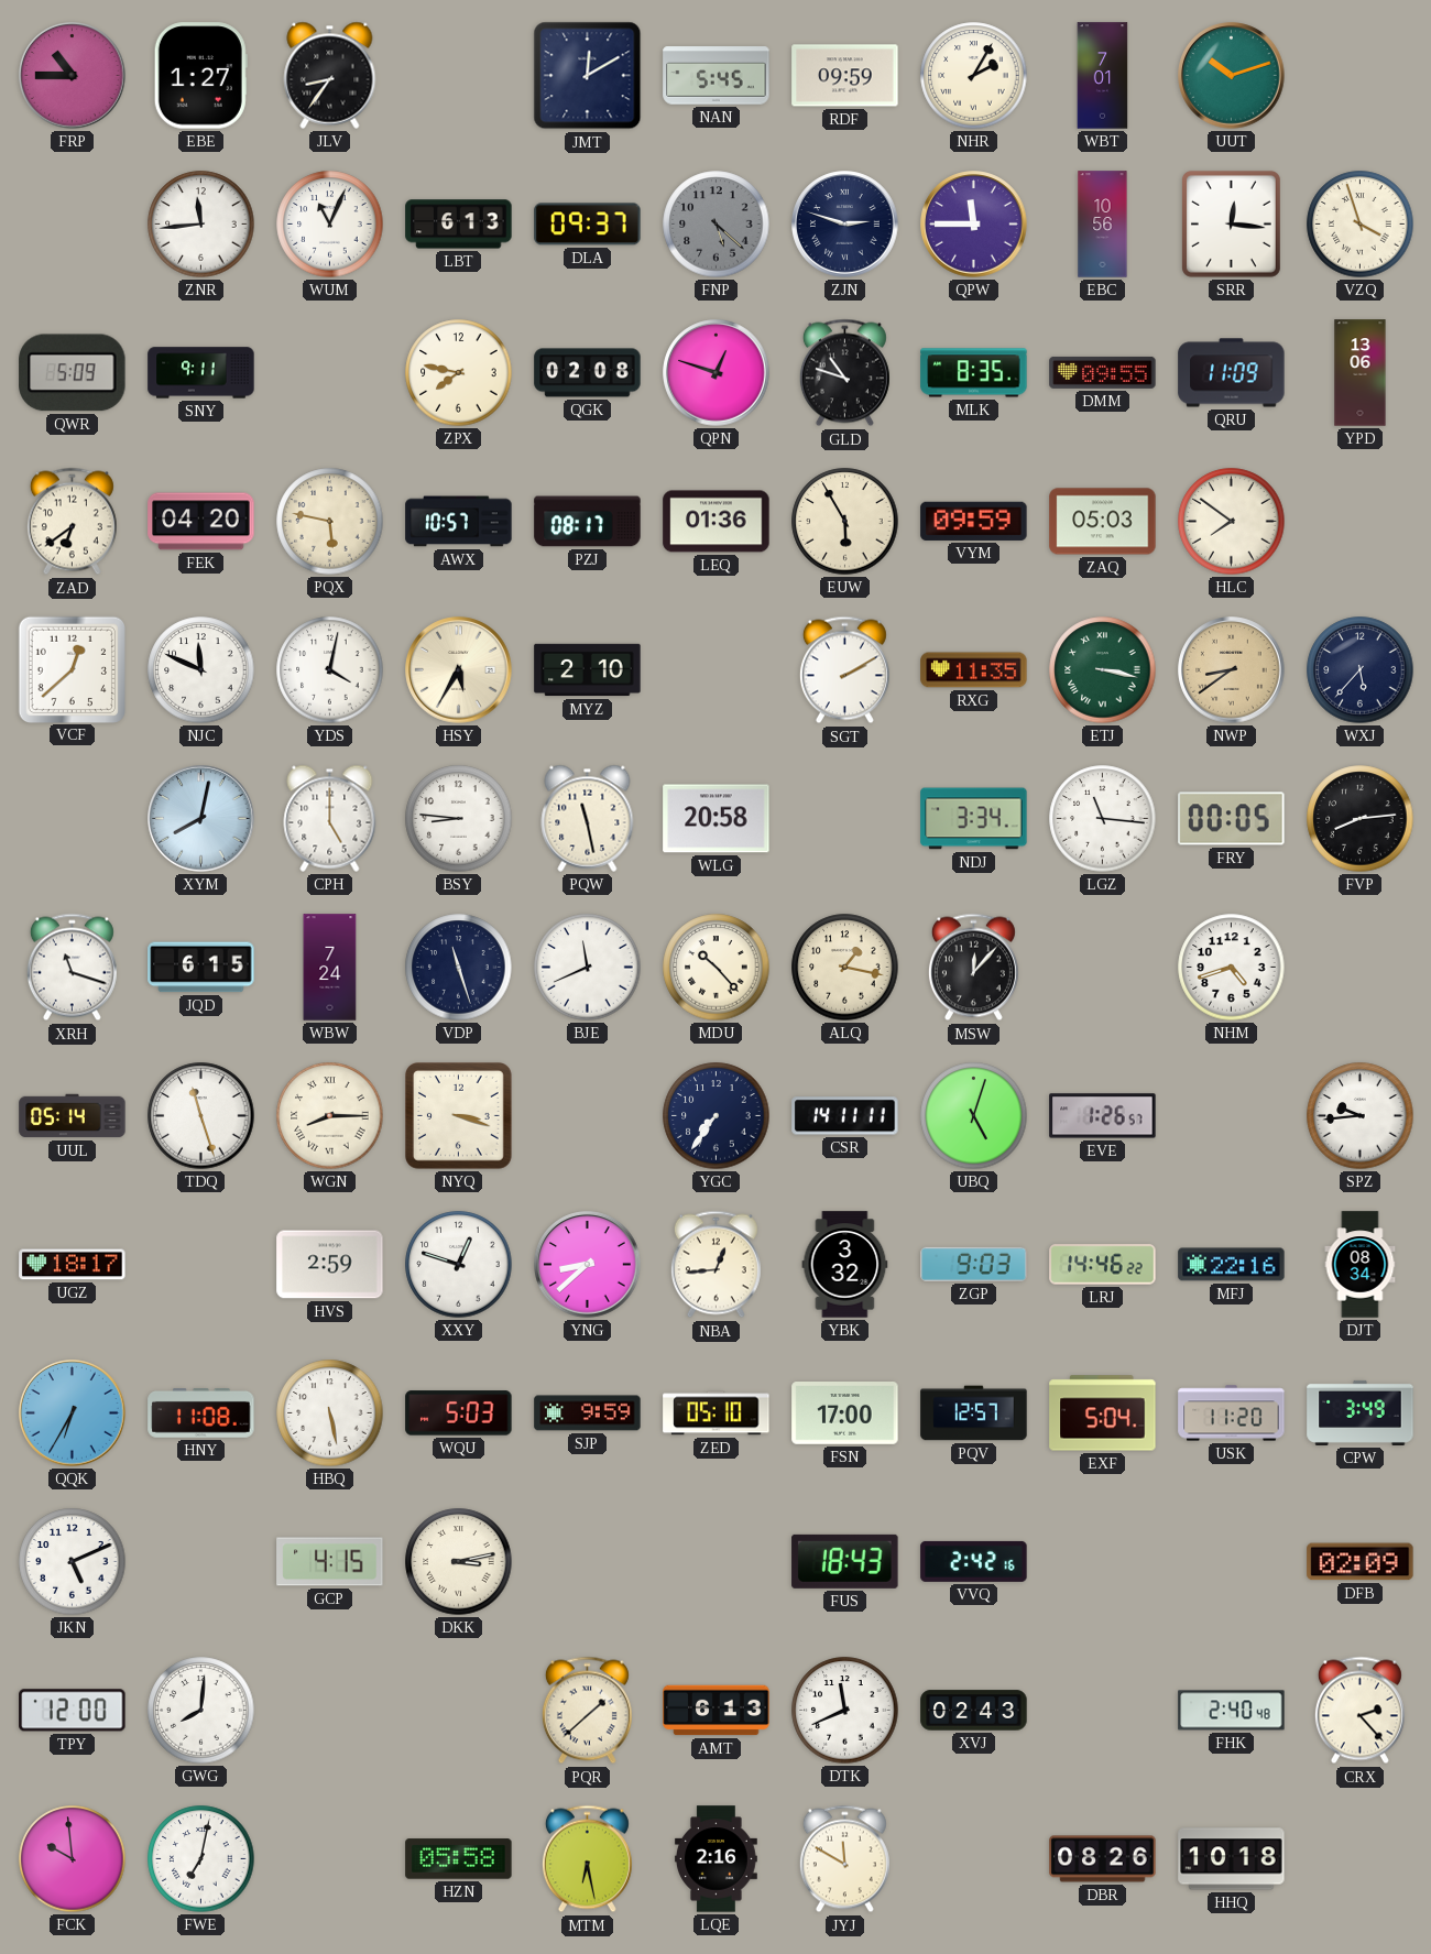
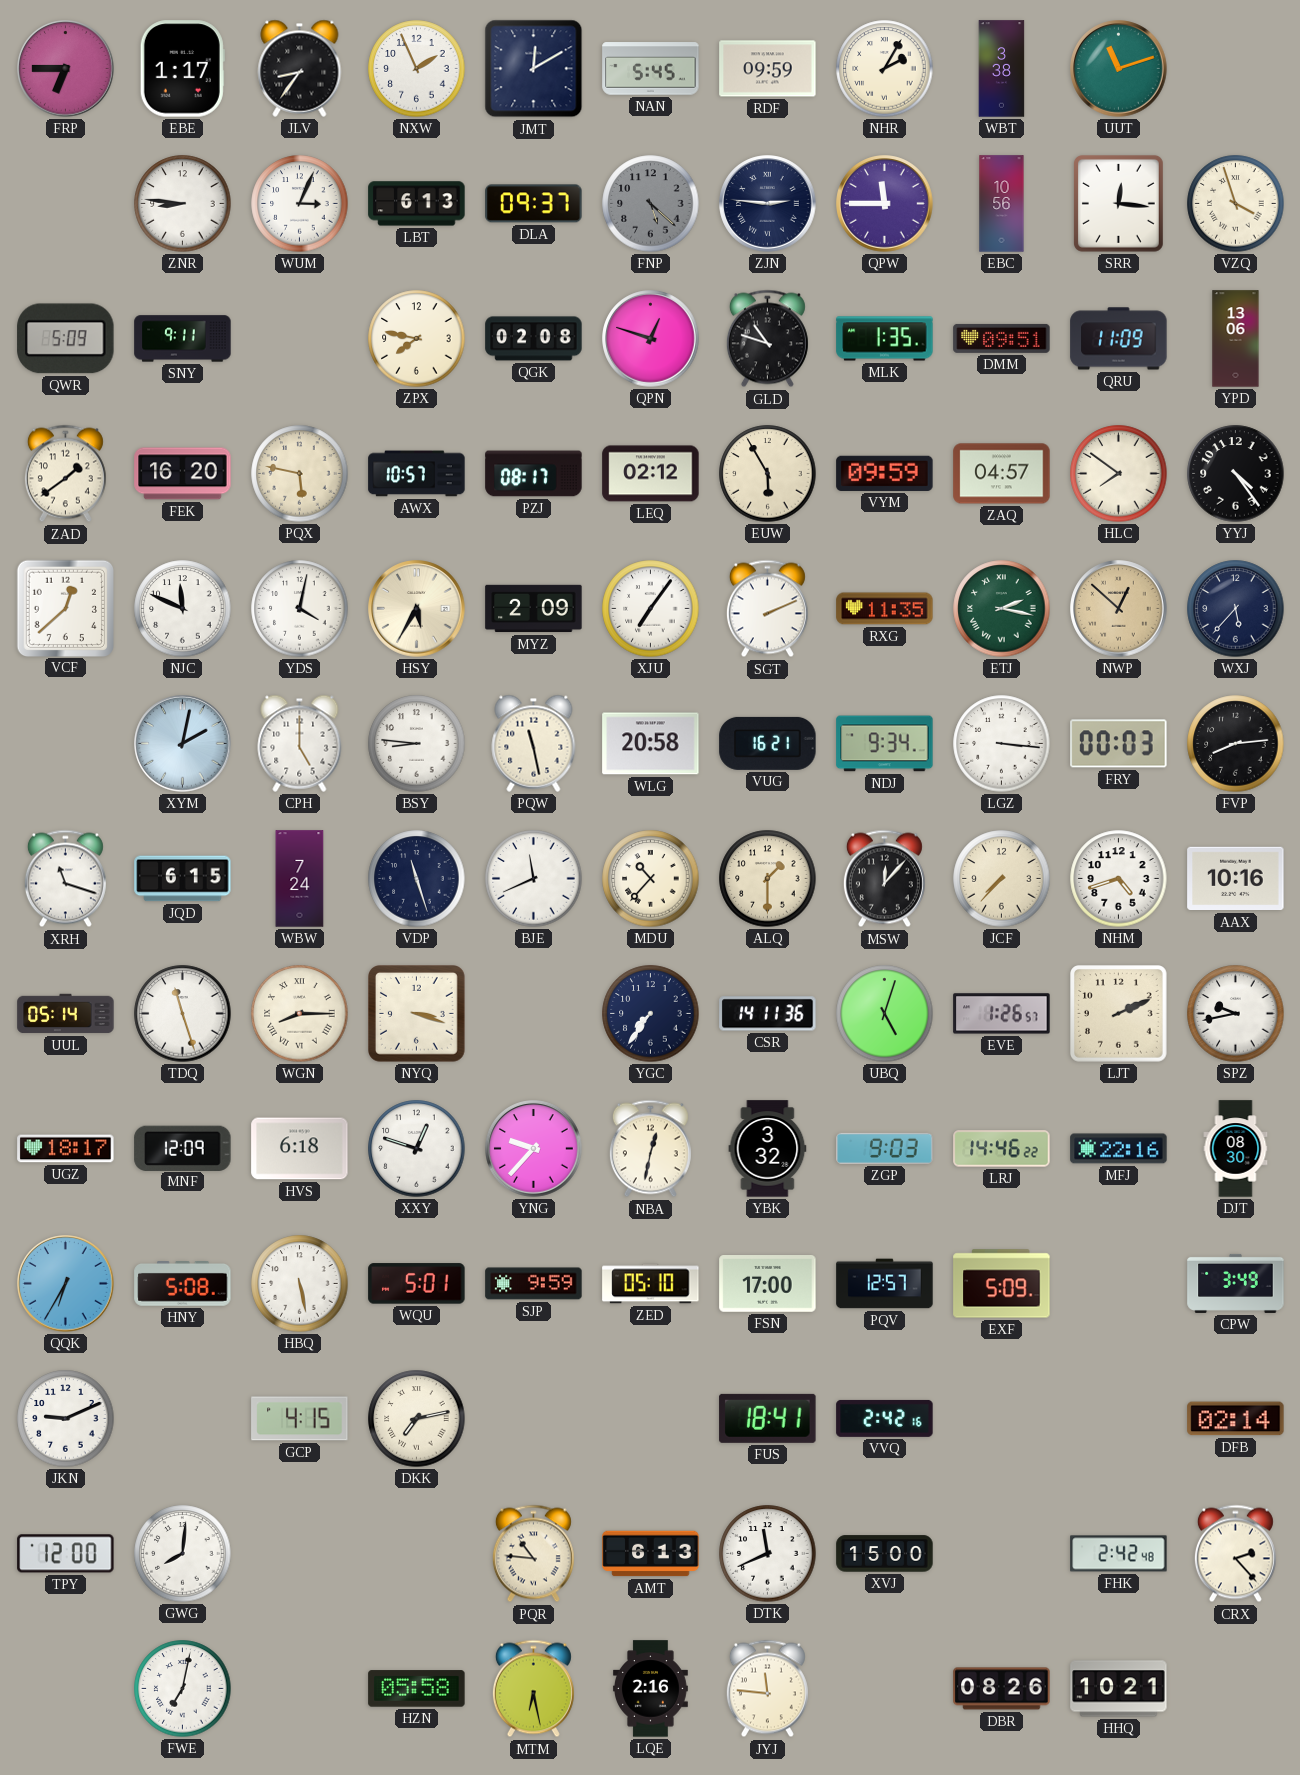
FRP: 10:45 -> 6:45 (66, 69)
EBE: 1:27 -> 1:17 (182, 69)
NXW: none -> 1:56 (417, 69)
WBT: 7:01 -> 3:38 (1002, 69)
UUT: 10:12 -> 11:12 (1119, 69)
ZNR: 11:44 -> 8:46 (183, 204)
WUM: 11:04 -> 3:04 (300, 204)
ZJN: 2:48 -> 2:46 (768, 204)
MLK: 8:35 -> 1:35 (885, 339)
DMM: 09:55 -> 09:51 (1002, 338)
ZAD: 6:39 -> 1:39 (65, 474)
FEK: 04:20 -> 16:20 (183, 474)
LEQ: 01:36 -> 02:12 (651, 474)
ZAQ: 05:03 -> 04:57 (1002, 474)
YYJ: none -> 4:24 (1236, 474)
MYZ: 2:10 -> 2:09 (534, 609)
XJU: none -> 7:06 (651, 609)
SGT: 2:10 -> 2:11 (767, 609)
ETJ: 3:17 -> 2:17 (1002, 609)
NWP: 8:39 -> 12:52 (1119, 609)
XYM: 8:02 -> 2:02 (183, 744)
VUG: none -> 16:21 (768, 743)
NDJ: 3:34 -> 9:34 (885, 744)
LGZ: 11:16 -> 3:16 (1002, 744)
FRY: 00:05 -> 00:03 (1119, 744)
MDU: 10:23 -> 10:37 (651, 879)
ALQ: 1:17 -> 1:30 (768, 879)
JCF: none -> 7:37 (1002, 879)
AAX: none -> 10:16 (1236, 879)
CSR: 14:11:11 -> 14:11:36 (768, 1014)
LJT: none -> 2:11 (1119, 1014)
SPZ: 9:44 -> 9:43 (1236, 1014)
MNF: none -> 12:09 (183, 1148)
HVS: 2:59 -> 6:18 (300, 1149)
YNG: 8:38 -> 9:37 (534, 1149)
NBA: 12:44 -> 12:32 (650, 1149)
DJT: 08:34 -> 08:30 (1236, 1149)
HNY: 11:08 -> 5:08 (183, 1284)
WQU: 5:03 -> 5:01 (417, 1284)
EXF: 5:04 -> 5:09 (1002, 1284)
USK: 11:20 -> none (1232, 1413)
JKN: 5:11 -> 9:11 (66, 1419)
DKK: 3:13 -> 7:13 (417, 1419)
FUS: 18:43 -> 18:41 (768, 1418)
DFB: 02:09 -> 02:14 (1236, 1419)
PQR: 1:38 -> 10:46 (533, 1554)
XVJ: 02:43 -> 15:00 (885, 1554)
FHK: 2:40 -> 2:42 (1119, 1554)
FCK: 9:59 -> none (73, 1859)
JYJ: 11:50 -> 11:46 (767, 1689)
HHQ: 10:18 -> 10:21 (1119, 1689)
